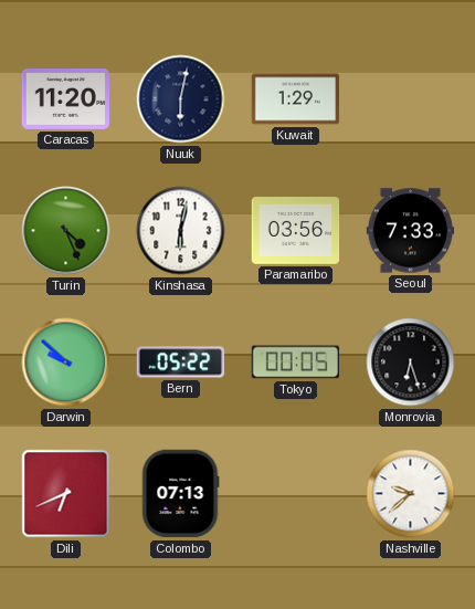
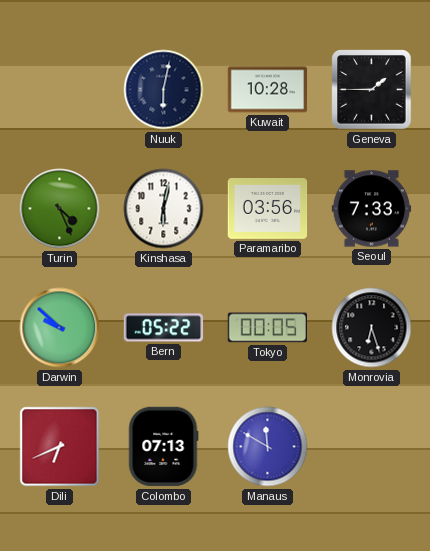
Caracas: 11:20 -> none (66, 98)
Kuwait: 1:29 -> 10:28 (268, 90)
Geneva: none -> 1:45 (372, 90)
Manaus: none -> 11:50 (268, 447)
Nashville: 9:38 -> none (411, 494)
